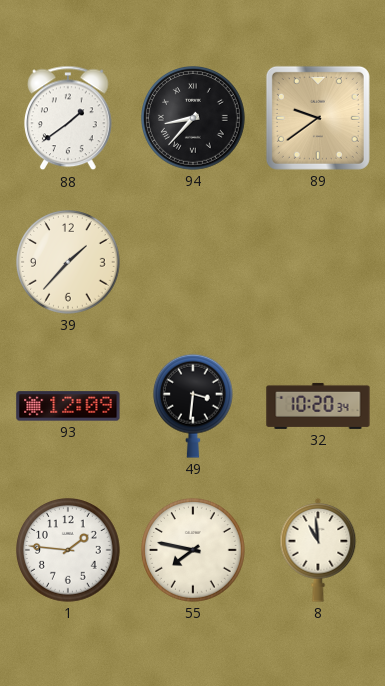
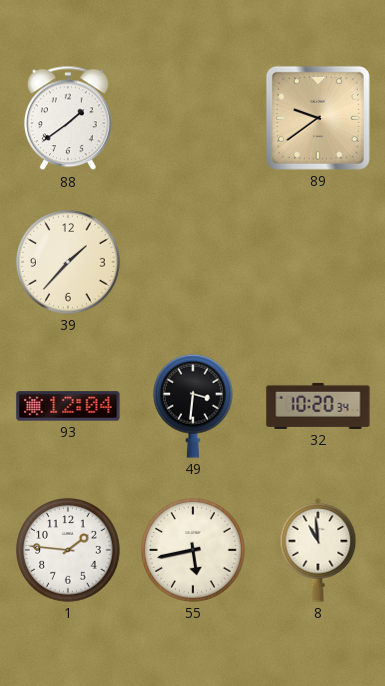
94: 8:37 -> none (194, 119)
93: 12:09 -> 12:04 (68, 406)
55: 7:47 -> 5:43 (194, 551)
